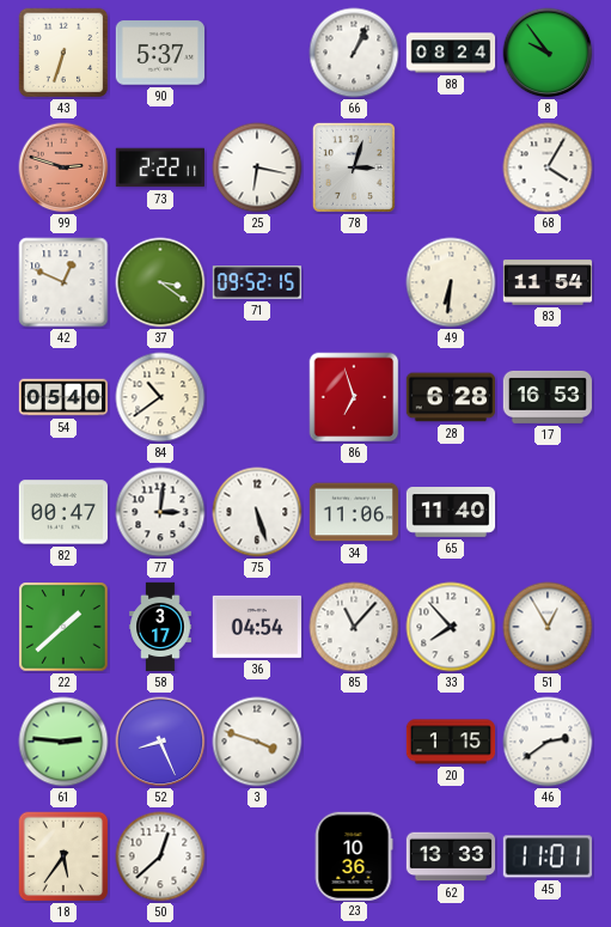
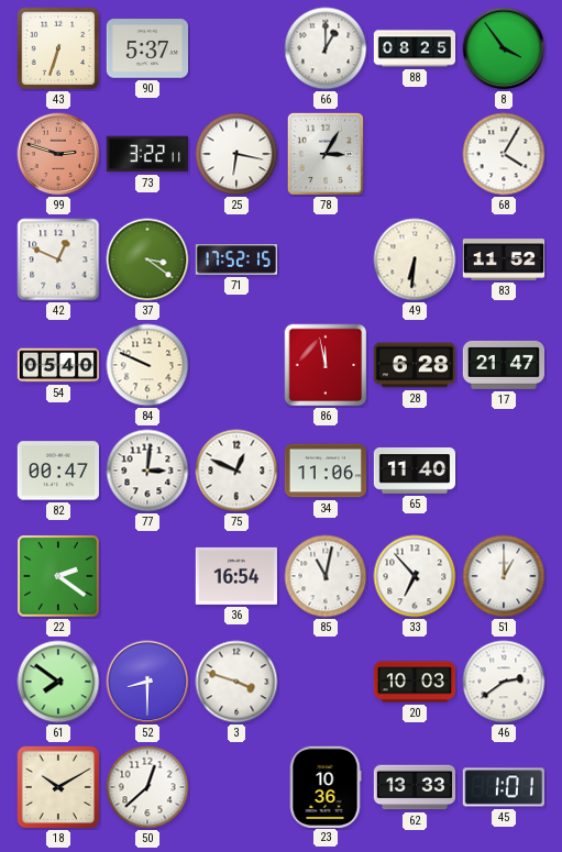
66: 1:04 -> 1:00 (326, 48)
88: 08:24 -> 08:25 (415, 48)
8: 9:54 -> 3:54 (504, 48)
73: 2:22 -> 3:22 (146, 154)
78: 3:03 -> 3:05 (326, 154)
71: 09:52 -> 17:52 (235, 259)
83: 11:54 -> 11:52 (504, 259)
84: 10:39 -> 9:49 (147, 365)
86: 6:57 -> 11:58 (326, 365)
17: 16:53 -> 21:47 (503, 365)
75: 5:27 -> 12:49 (236, 471)
22: 1:38 -> 2:21 (58, 576)
58: 3:17 -> none (160, 627)
36: 04:54 -> 16:54 (235, 576)
85: 11:07 -> 11:02 (326, 576)
33: 7:53 -> 6:53 (415, 576)
51: 12:55 -> 1:00 (504, 576)
61: 2:46 -> 7:51 (58, 682)
52: 8:26 -> 8:30 (147, 682)
20: 1:15 -> 10:03 (415, 682)
18: 5:36 -> 10:10 (58, 787)
45: 11:01 -> 1:01 (503, 787)
